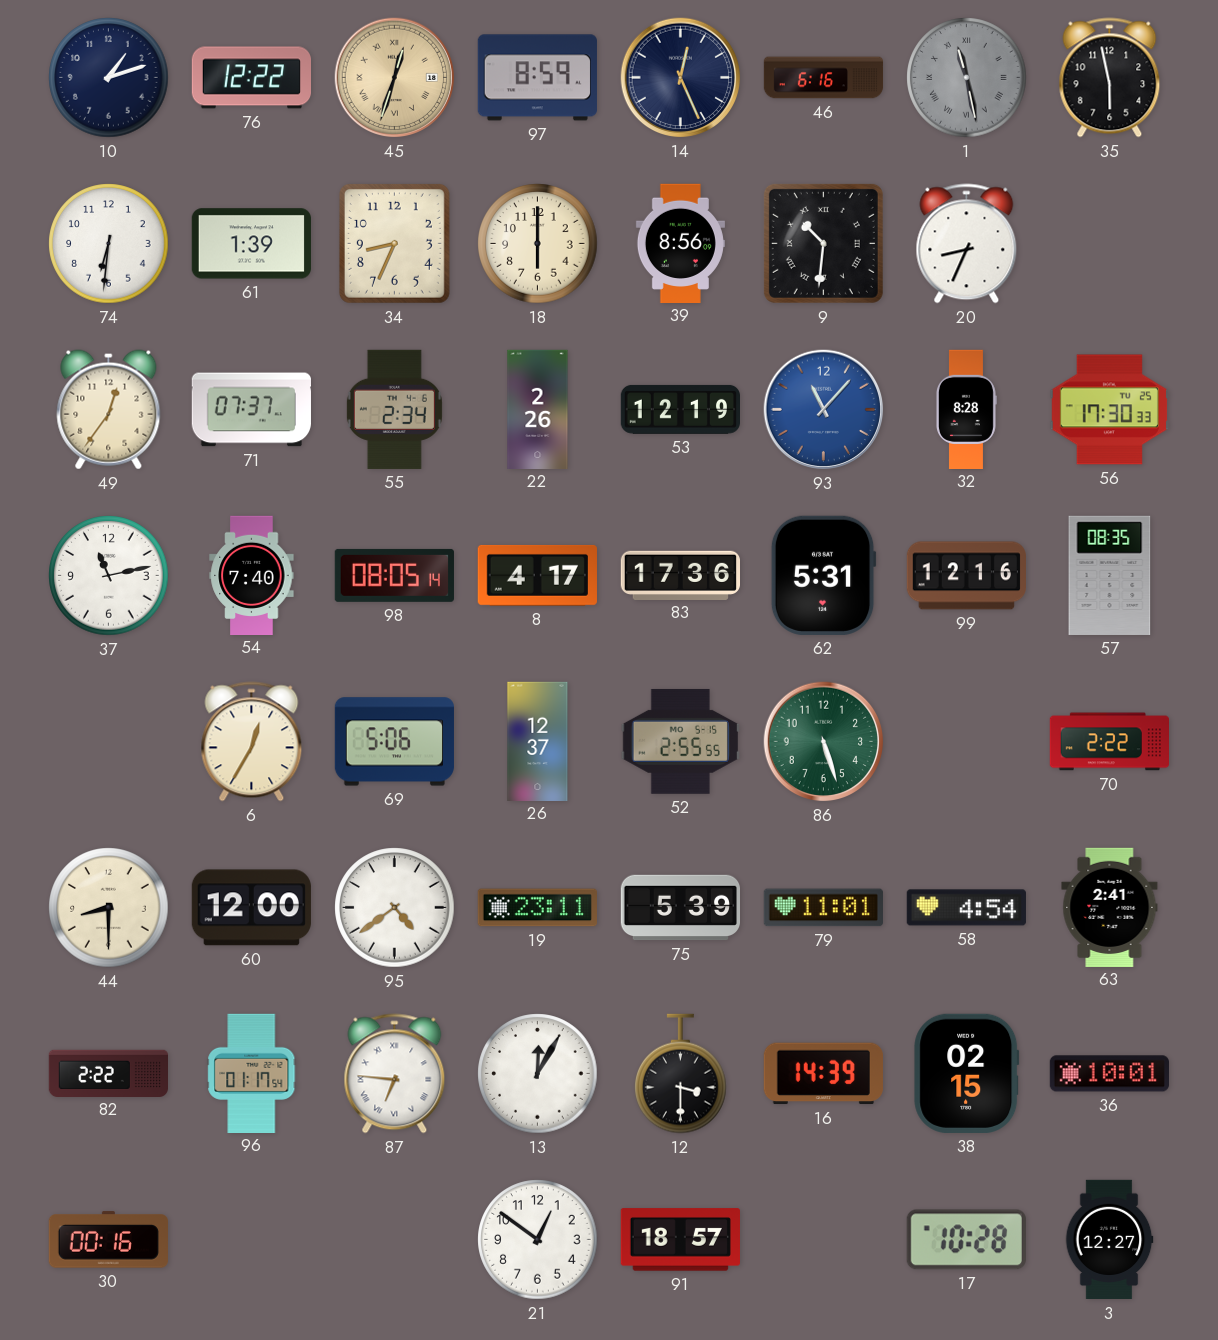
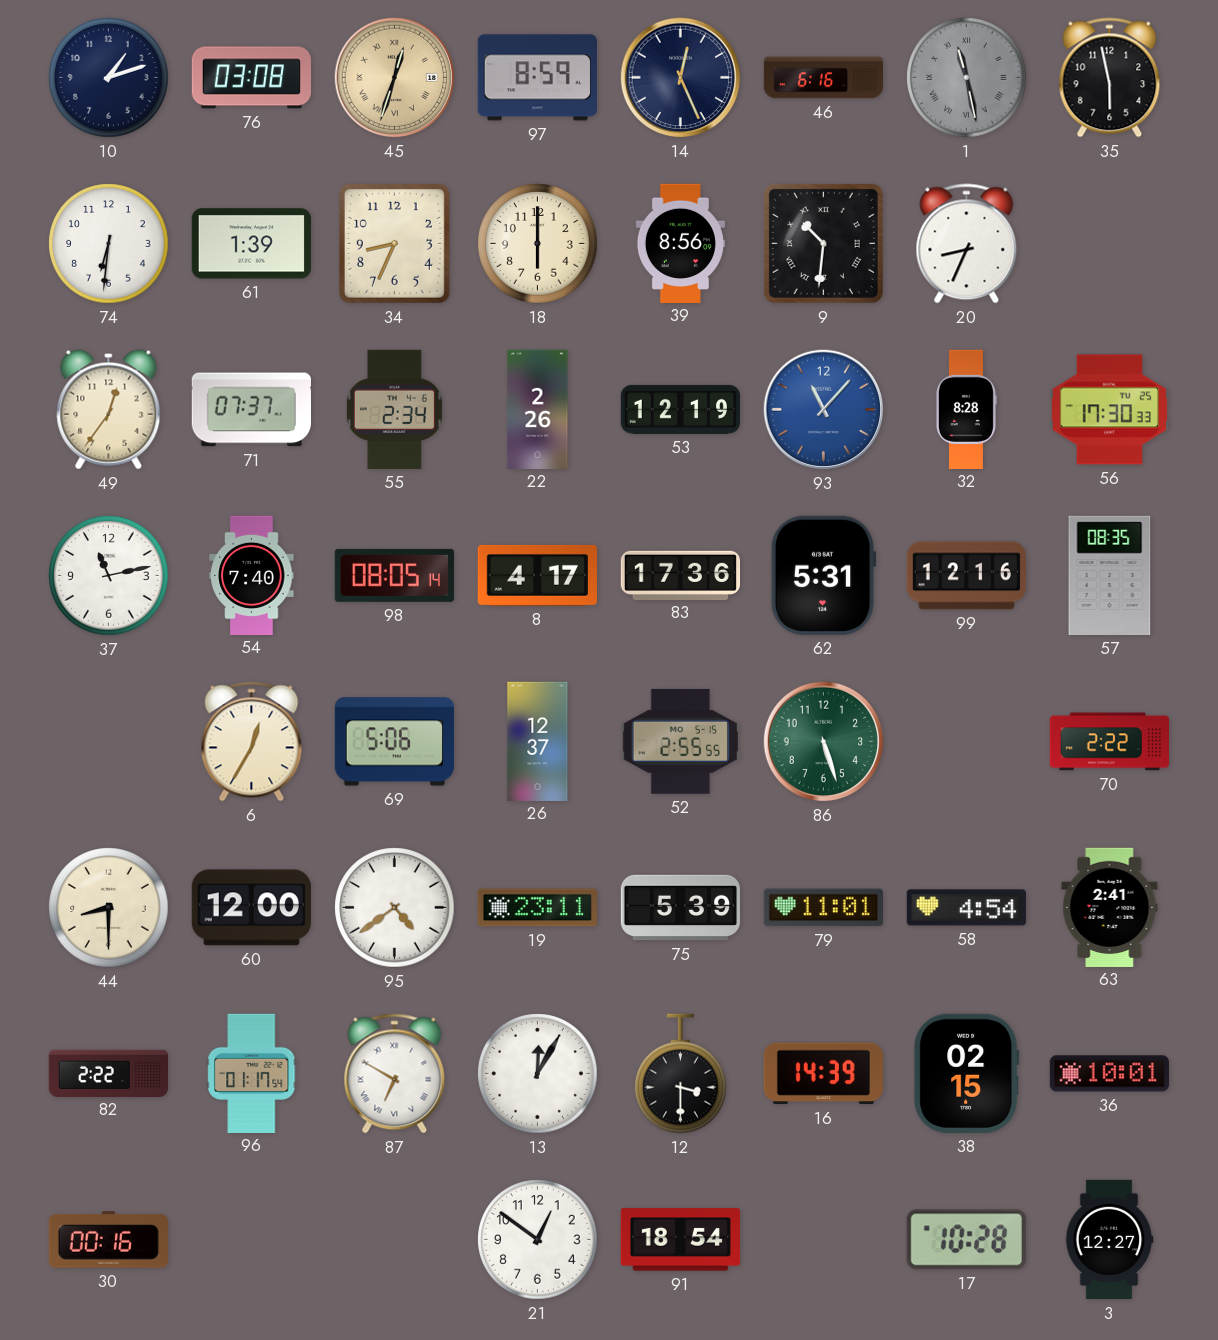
76: 12:22 -> 03:08 (251, 78)
87: 6:46 -> 6:50 (395, 1074)
91: 18:57 -> 18:54 (680, 1240)
